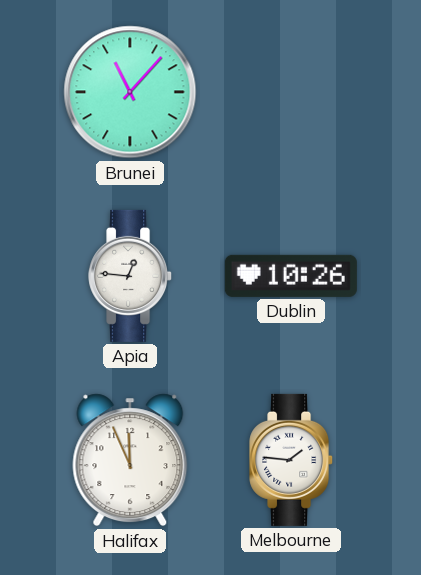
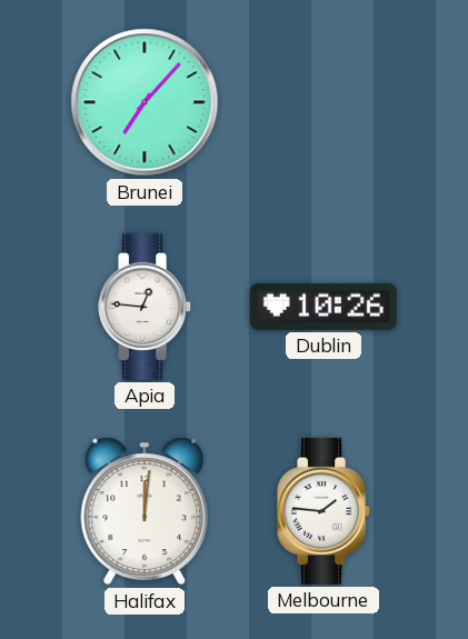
Brunei: 11:07 -> 7:07 (145, 102)
Halifax: 11:56 -> 12:01 (145, 511)
